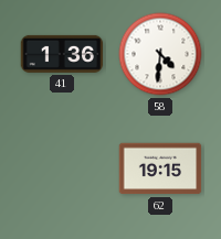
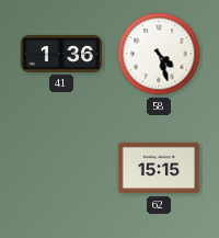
58: 4:31 -> 4:27 (159, 54)
62: 19:15 -> 15:15 (159, 168)
